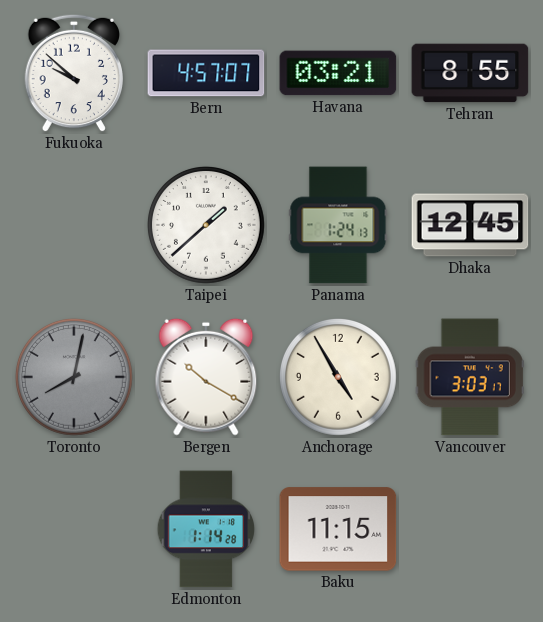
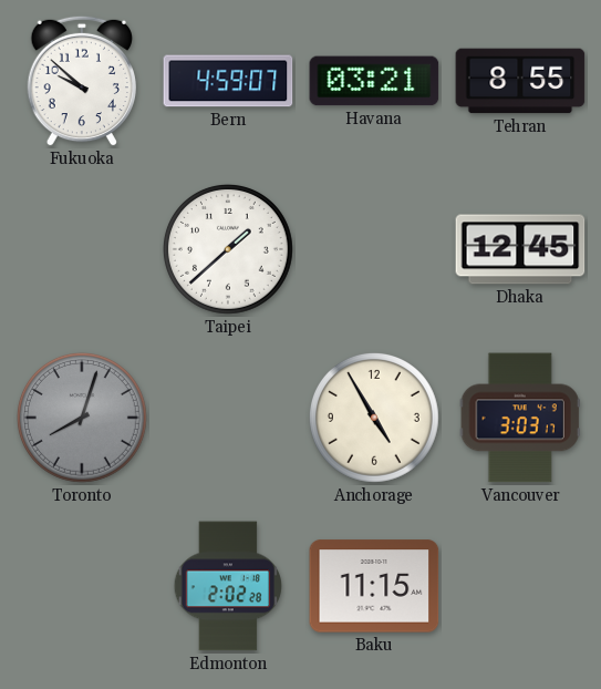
Bern: 4:57 -> 4:59 (228, 81)
Panama: 1:24 -> none (338, 225)
Toronto: 8:02 -> 8:03 (82, 418)
Bergen: 10:20 -> none (206, 377)
Edmonton: 1:14 -> 2:02 (228, 586)
